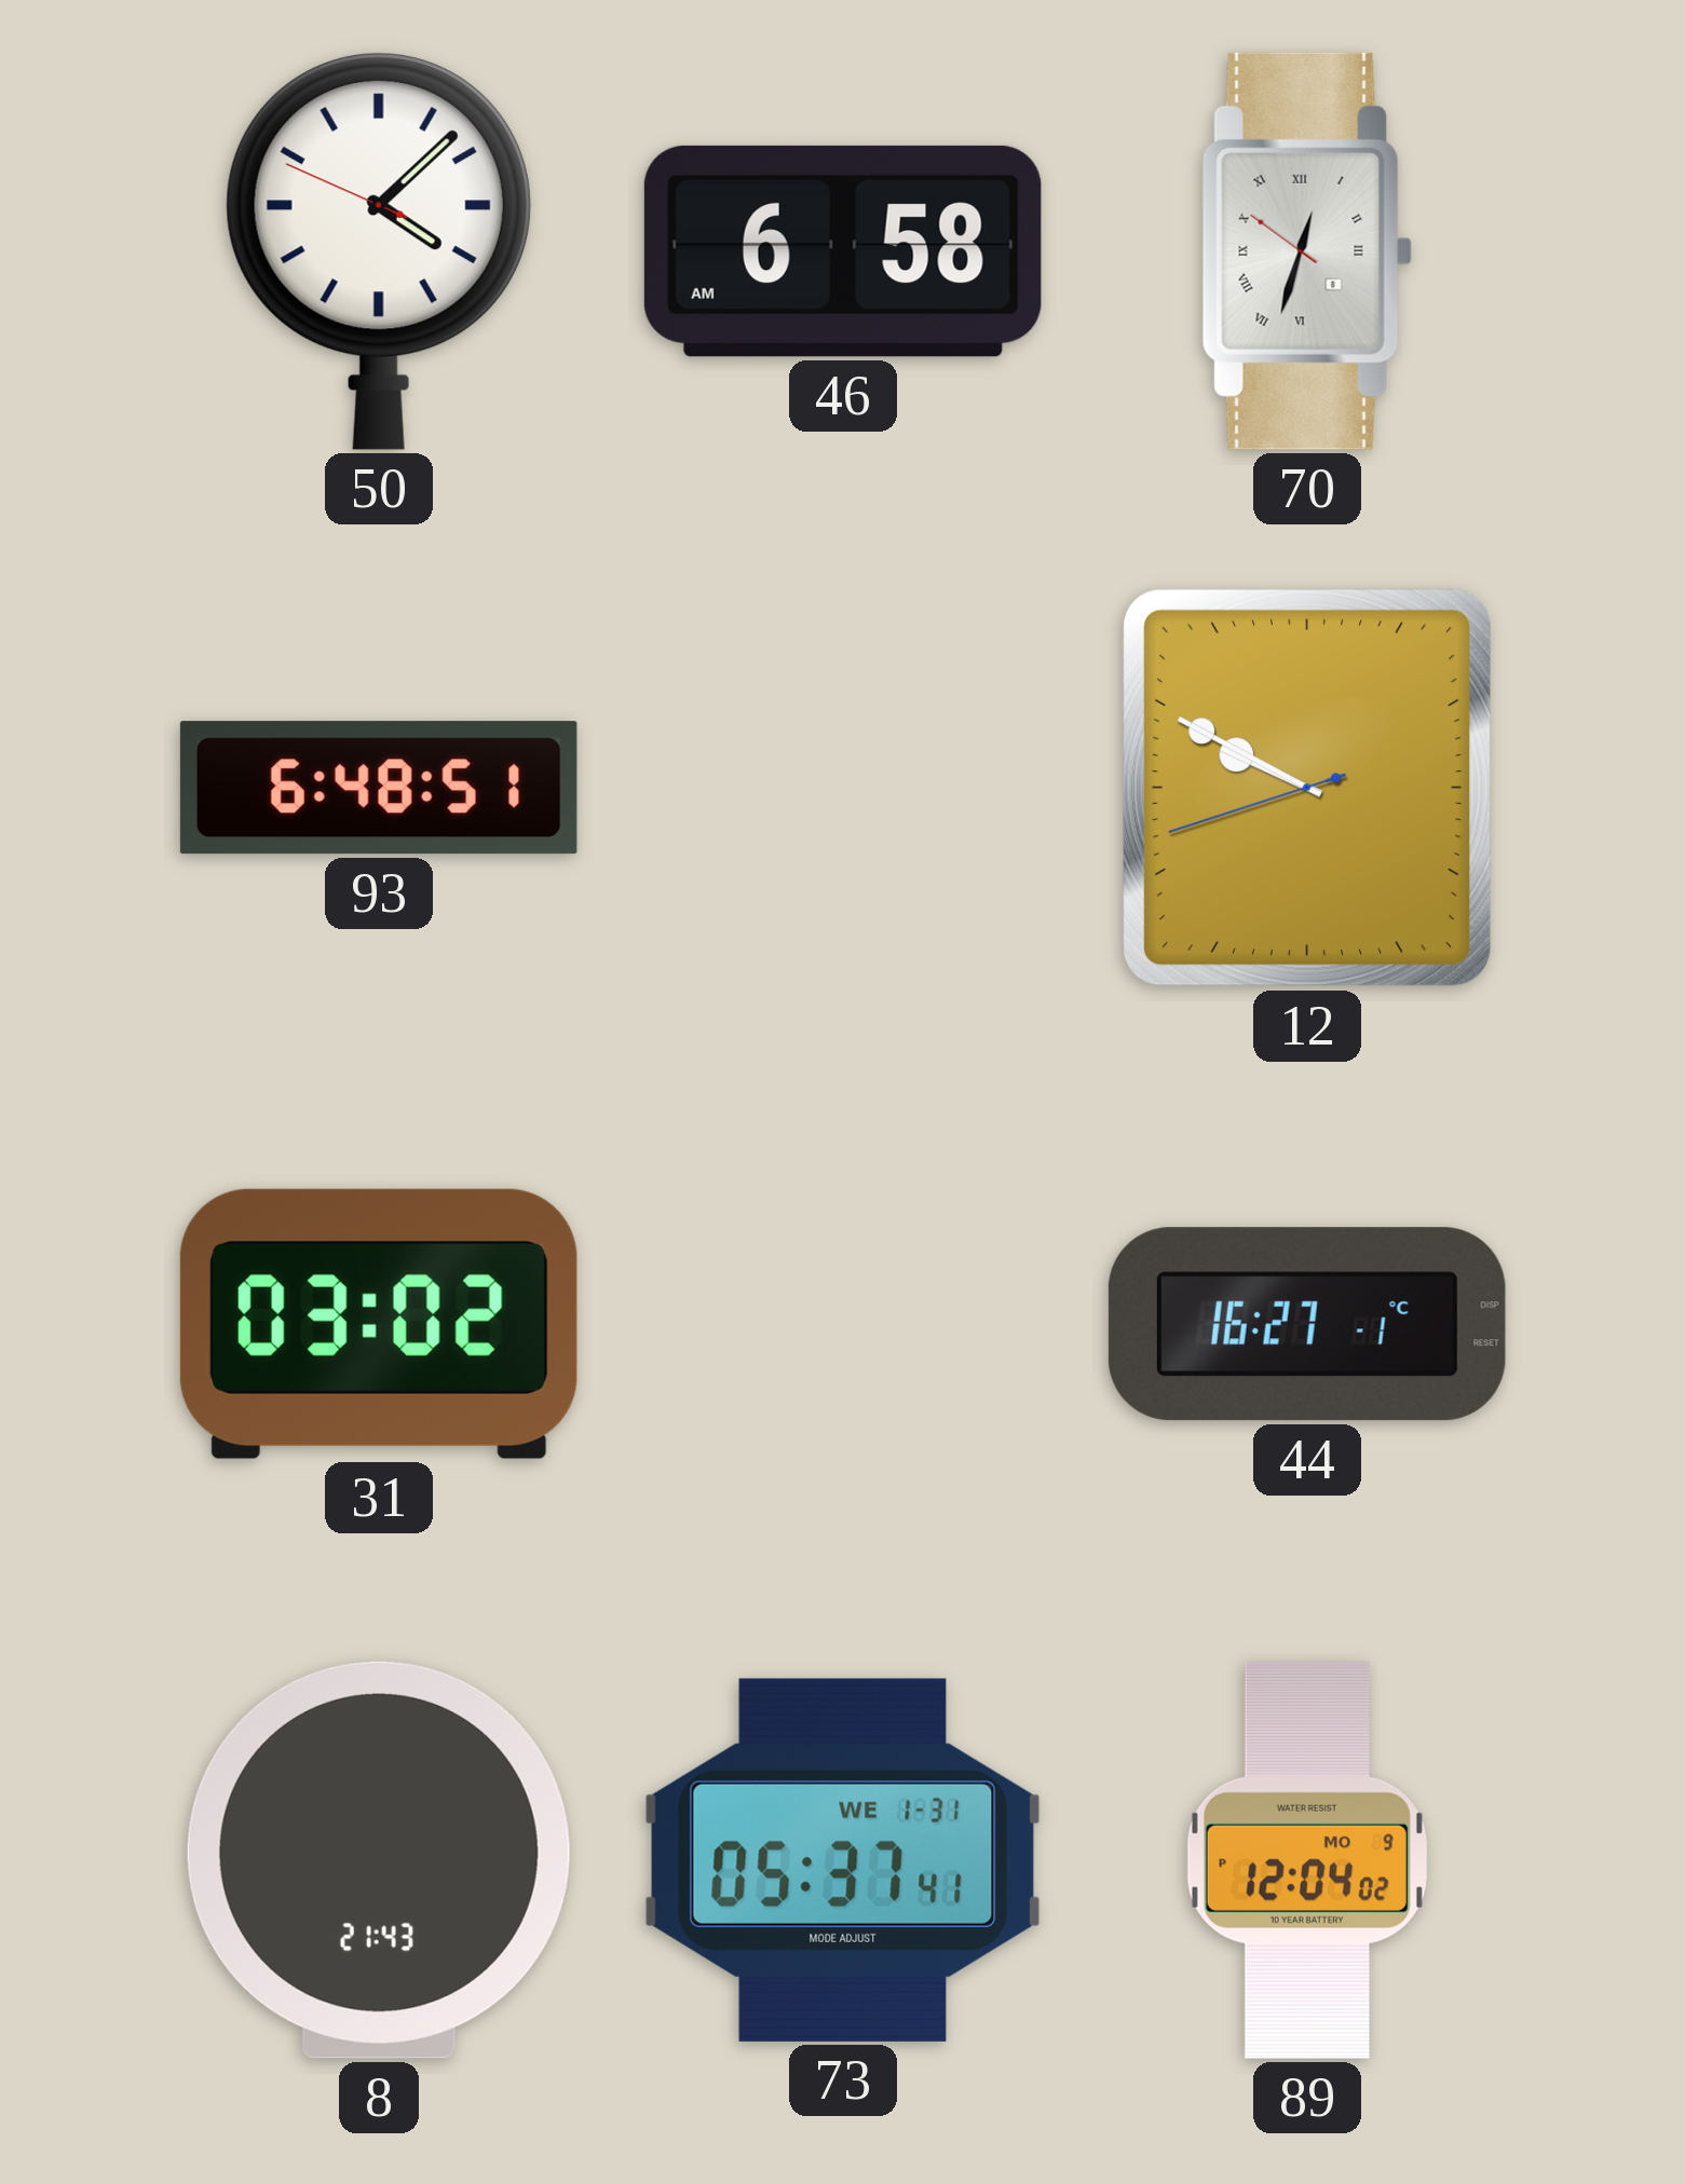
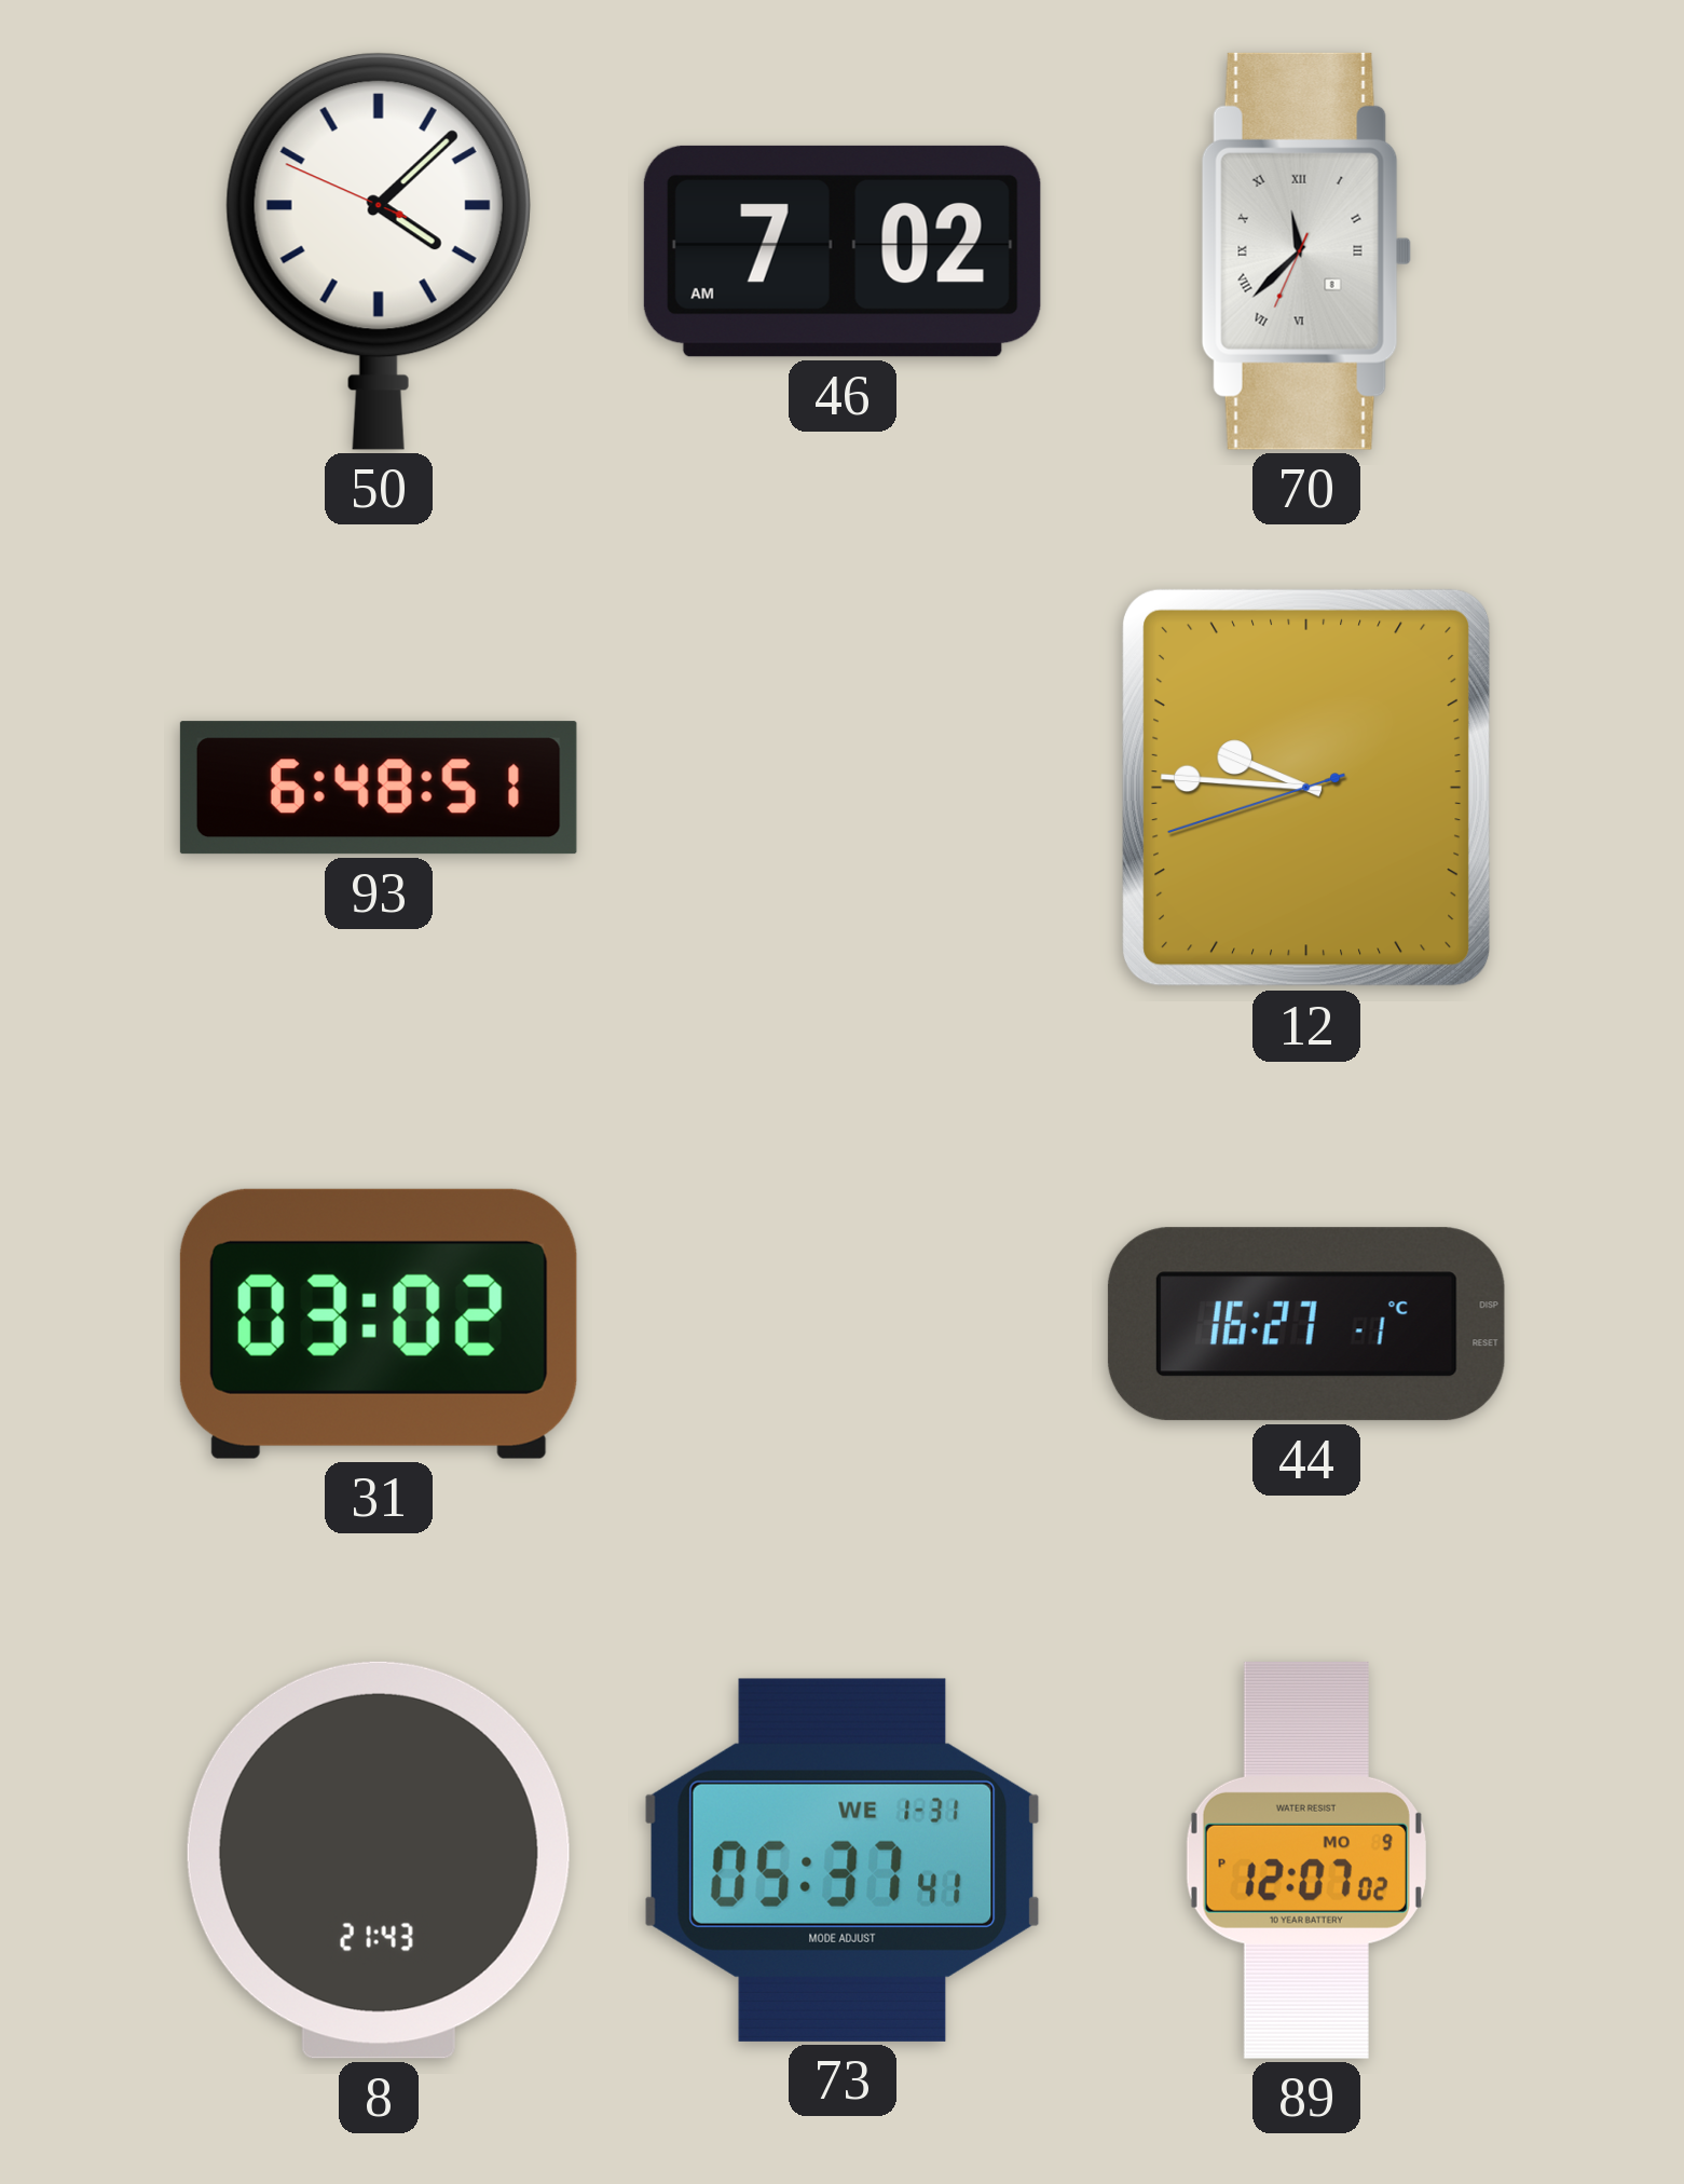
46: 6:58 -> 7:02 (843, 251)
70: 12:32 -> 11:37 (1306, 251)
12: 9:49 -> 9:45 (1306, 788)
89: 12:04 -> 12:07 (1306, 1860)
